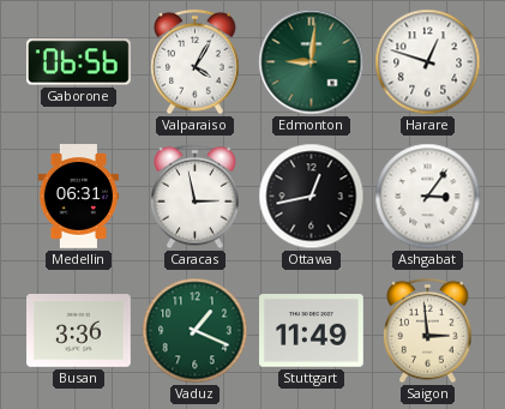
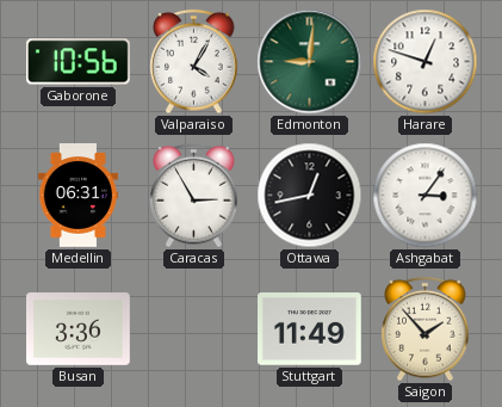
Gaborone: 06:56 -> 10:56 (79, 62)
Caracas: 2:58 -> 2:55 (194, 196)
Vaduz: 1:19 -> none (196, 331)
Saigon: 2:59 -> 1:53 (426, 329)
